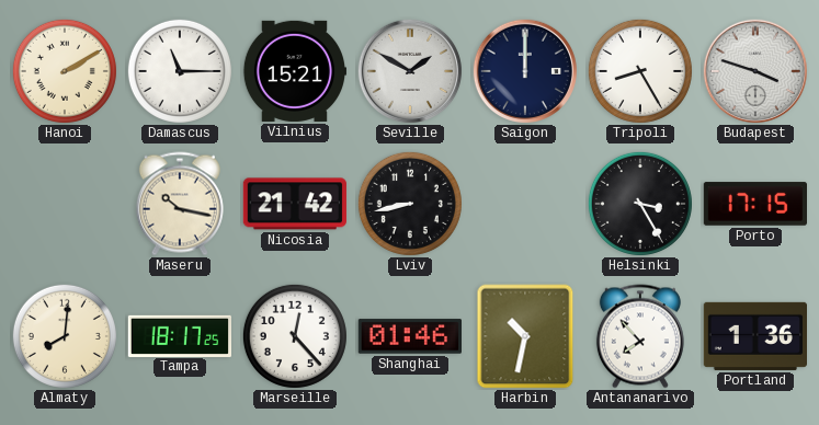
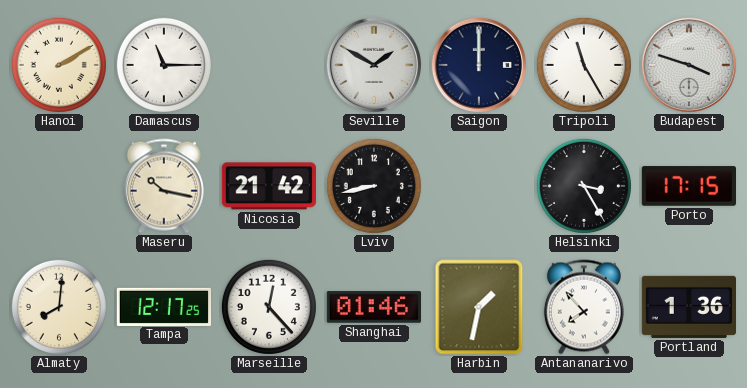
Vilnius: 15:21 -> none (294, 71)
Tripoli: 8:25 -> 11:25 (584, 65)
Tampa: 18:17 -> 12:17 (164, 306)
Harbin: 10:32 -> 1:32 (479, 307)
